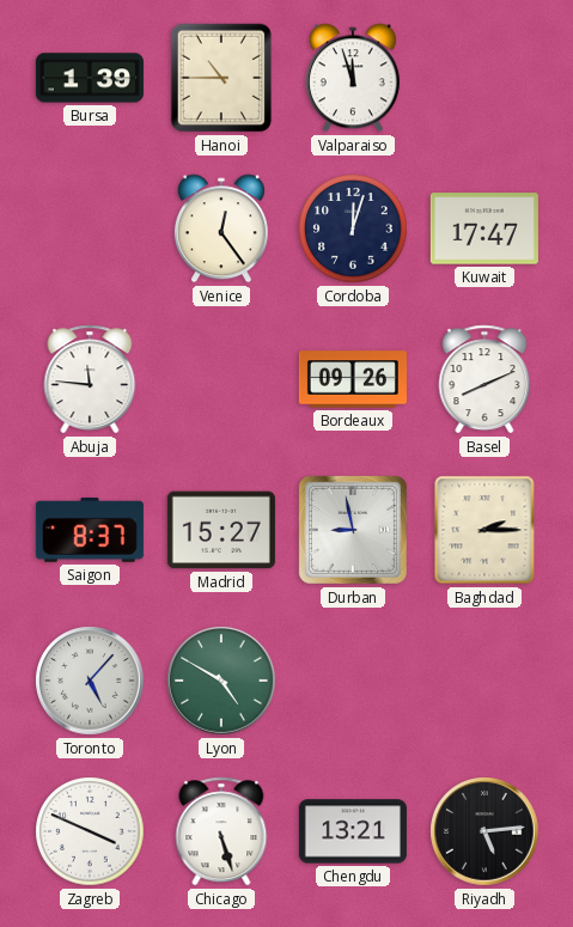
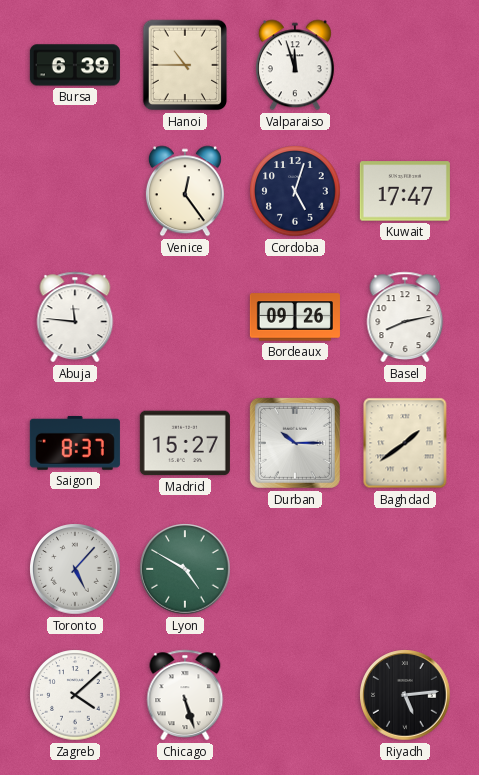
Bursa: 1:39 -> 6:39 (75, 65)
Cordoba: 12:03 -> 5:03 (295, 191)
Basel: 8:11 -> 8:13 (405, 317)
Durban: 8:58 -> 10:15 (295, 443)
Baghdad: 2:15 -> 1:39 (405, 443)
Zagreb: 3:49 -> 4:08 (75, 695)
Chengdu: 13:21 -> none (353, 831)
